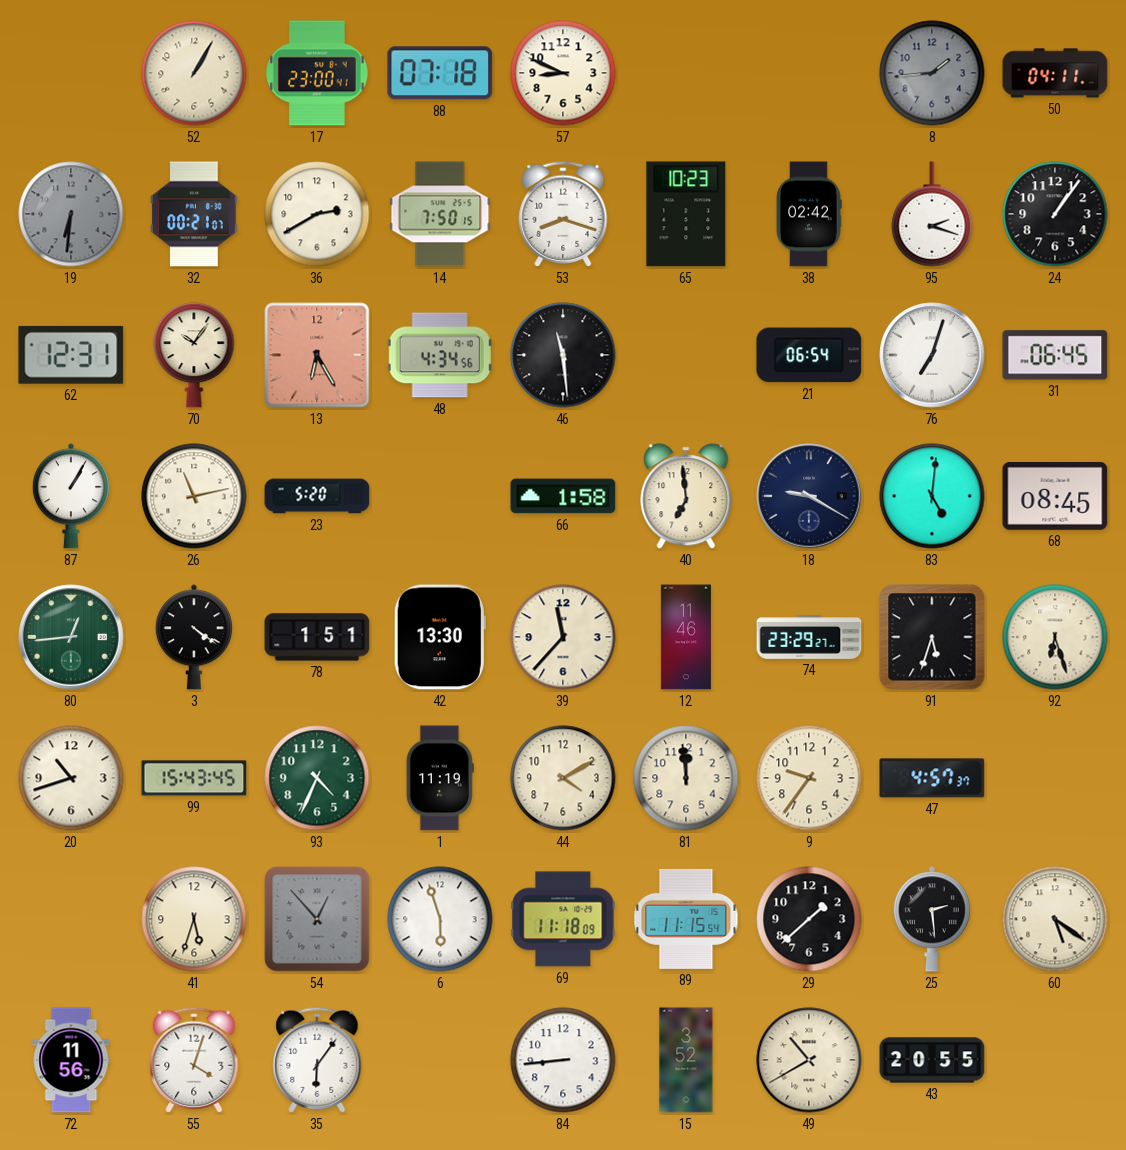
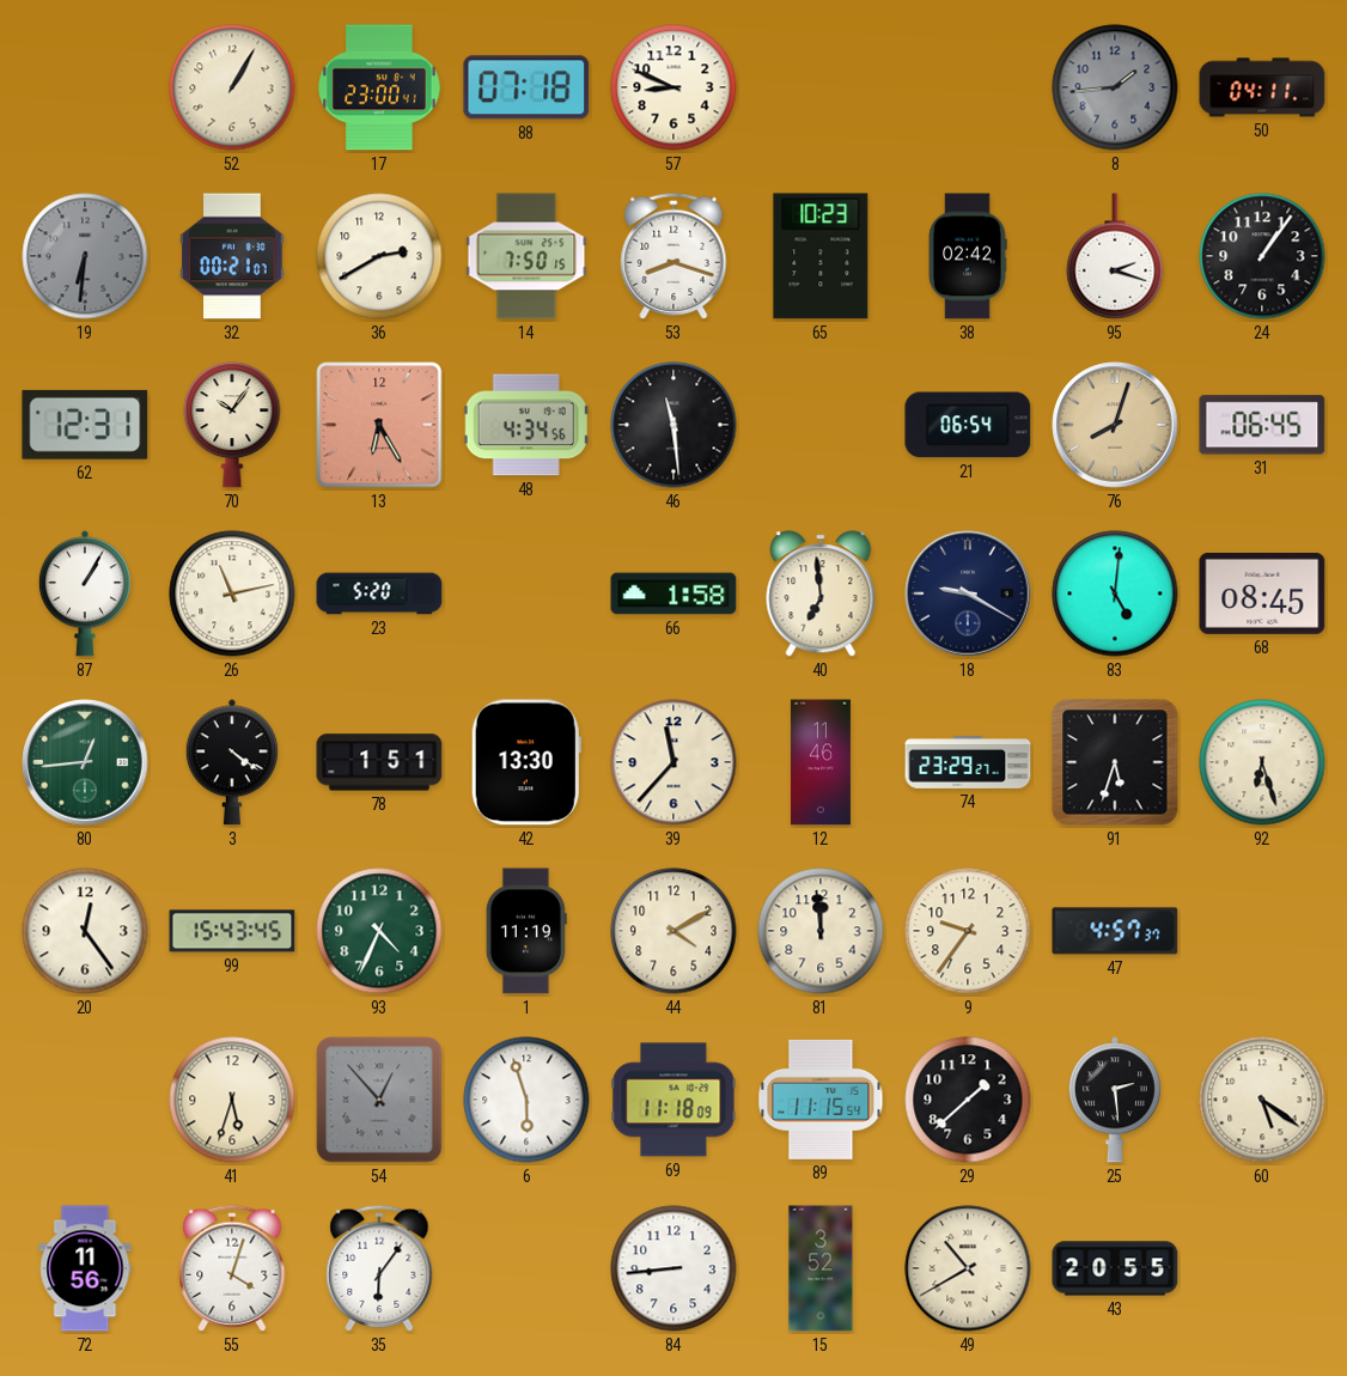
76: 7:03 -> 8:03 (1115, 425)
76 dial: white -> champagne (1115, 425)
20: 10:42 -> 12:24 (85, 931)
